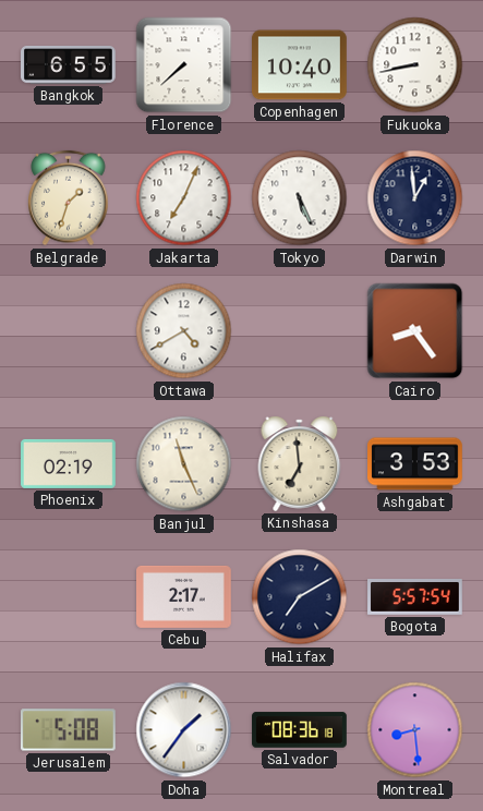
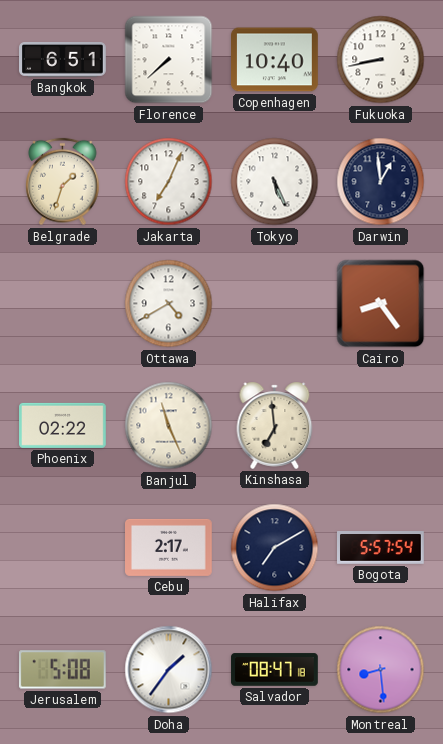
Bangkok: 6:55 -> 6:51 (63, 60)
Phoenix: 02:19 -> 02:22 (63, 425)
Ashgabat: 3:53 -> none (415, 464)
Salvador: 08:36 -> 08:47 (275, 670)
